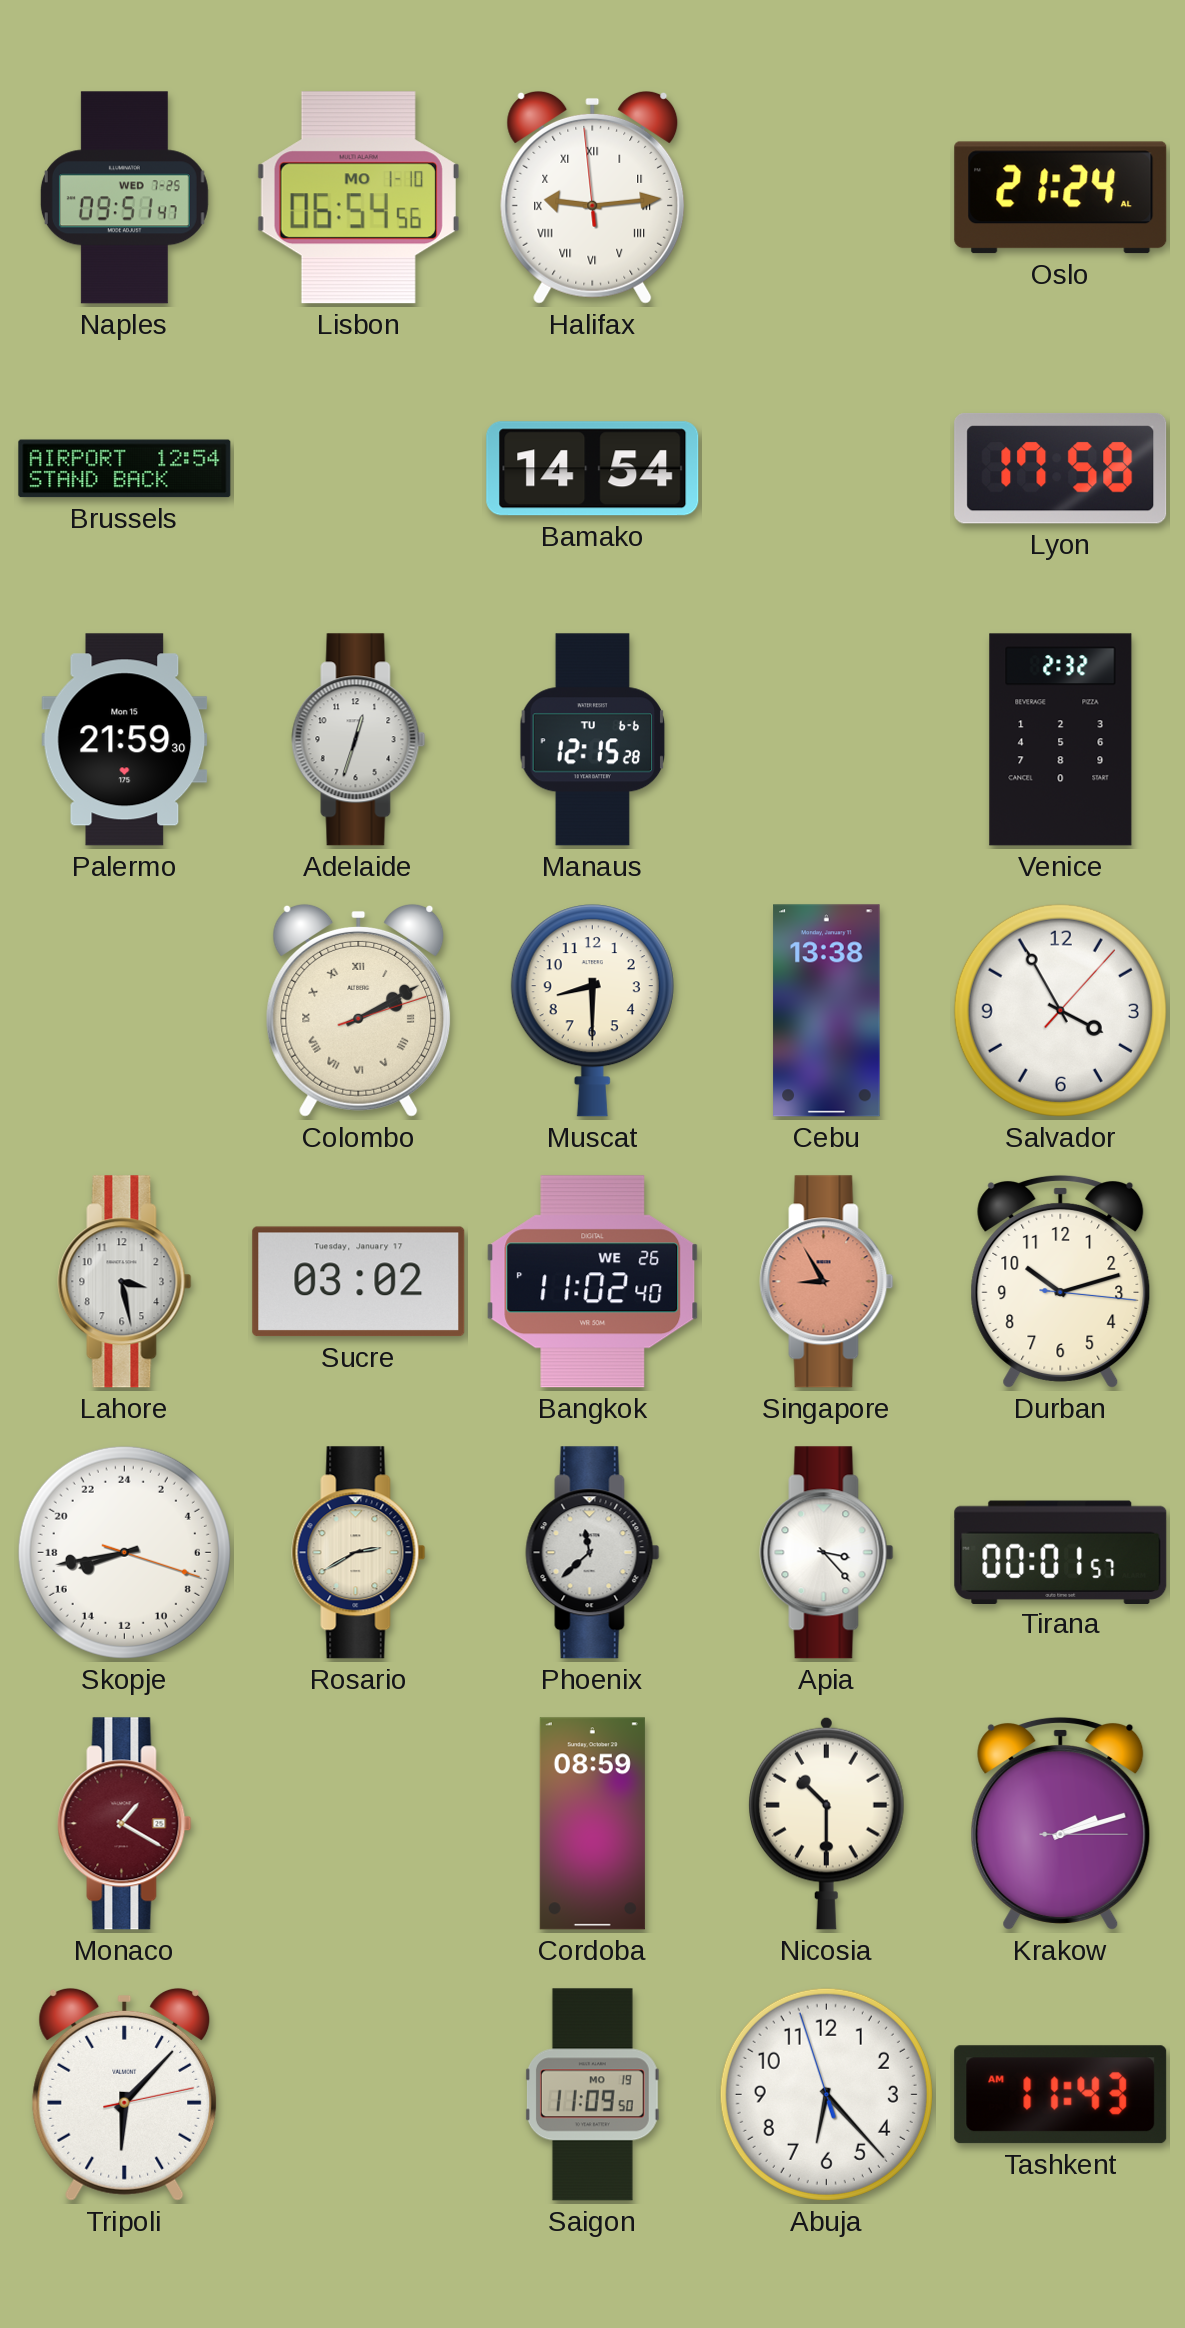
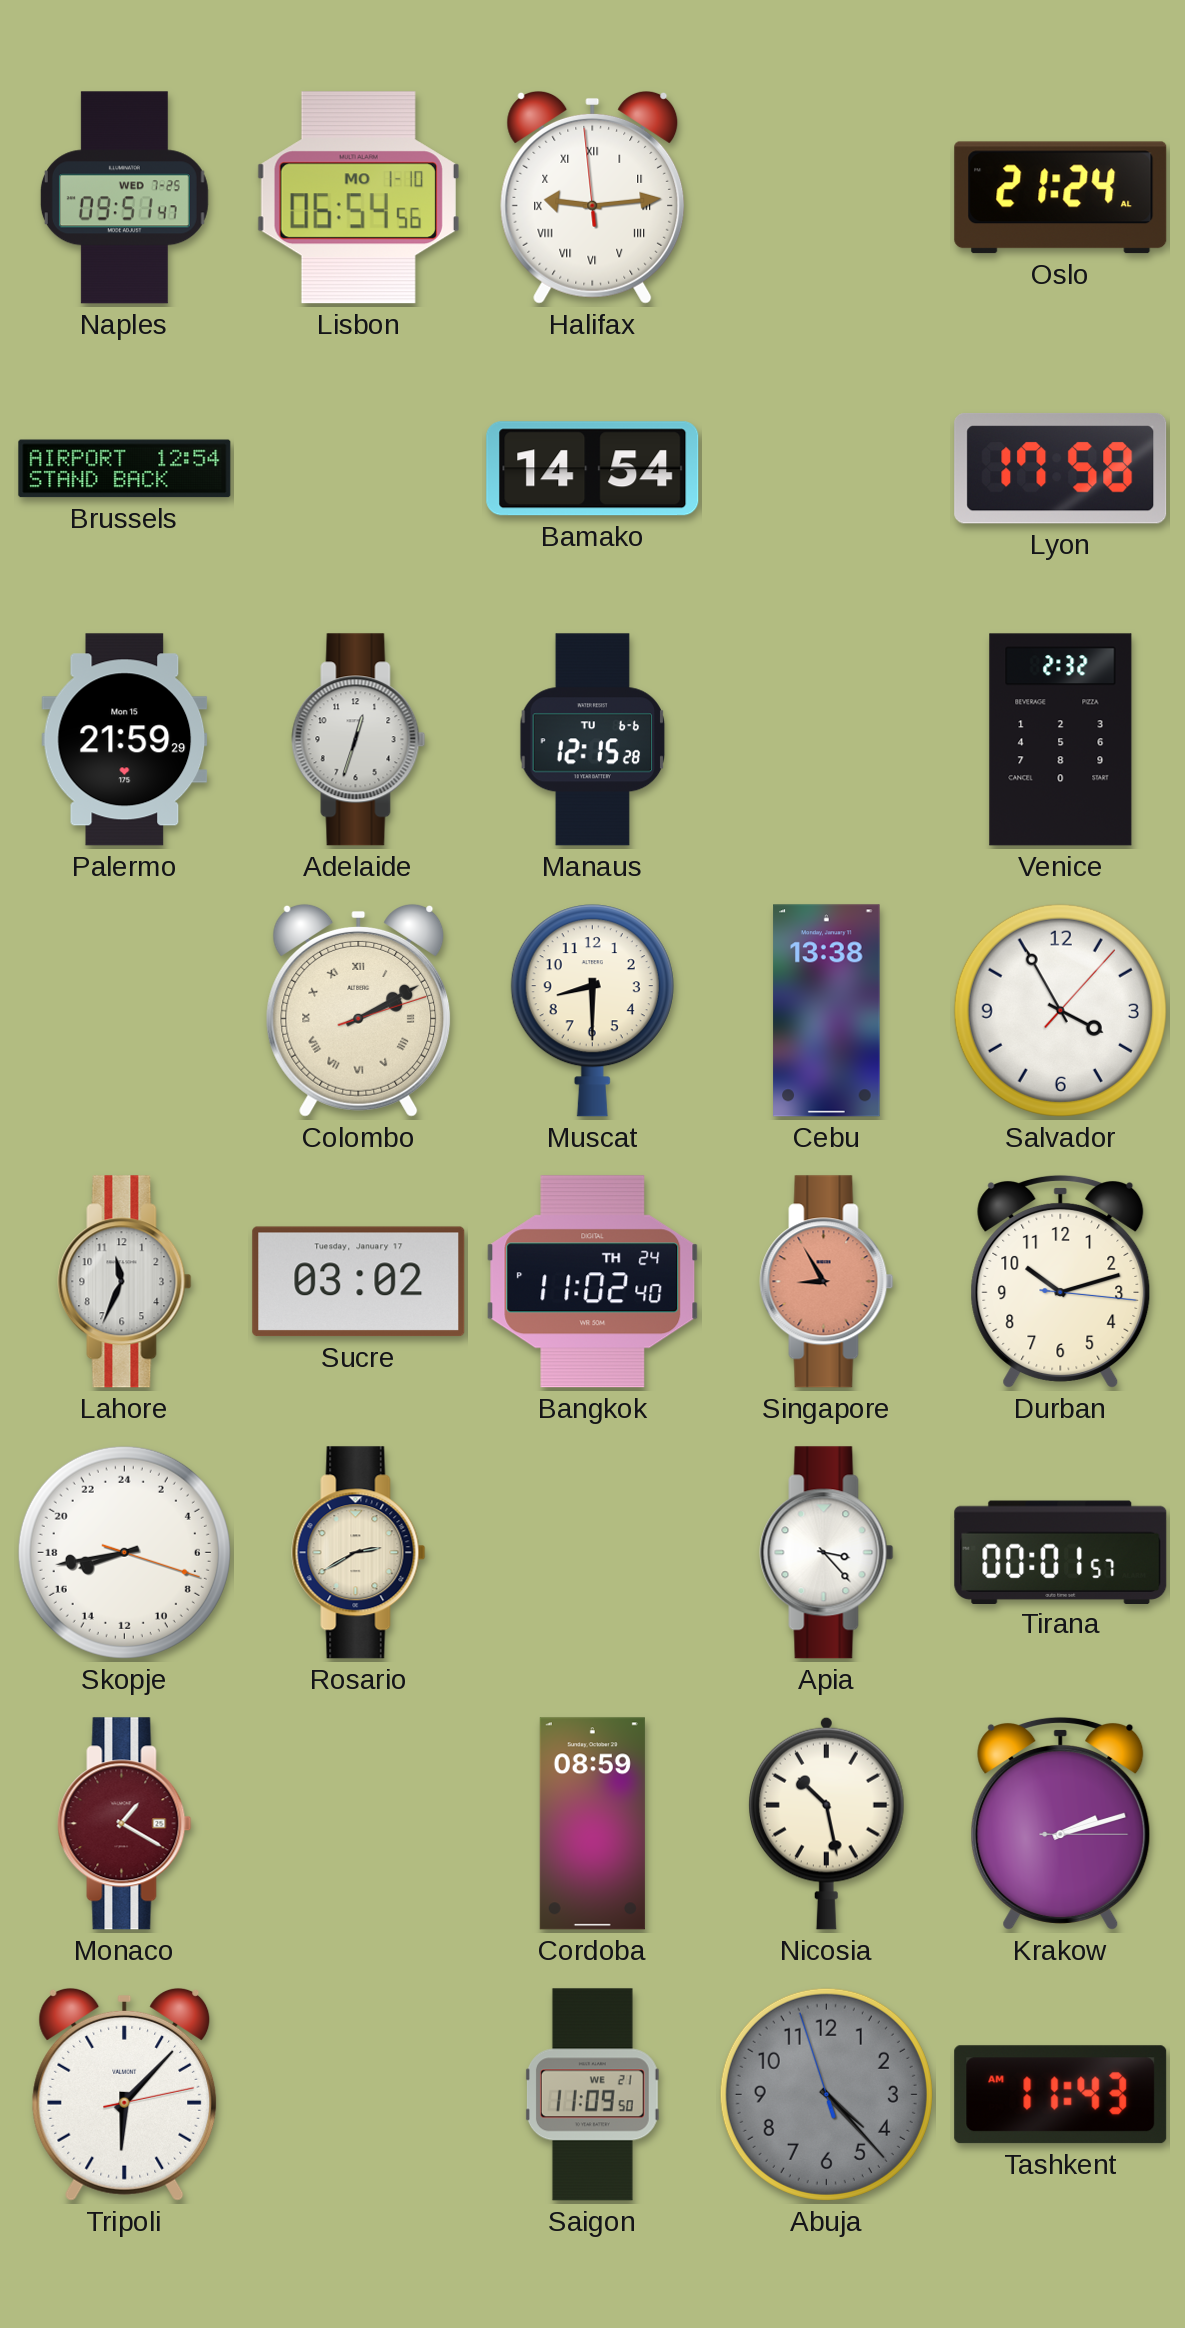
Palermo: 21:59:30 -> 21:59:29 (125, 740)
Lahore: 3:28 -> 11:34 (125, 1282)
Bangkok date: WE 26 -> TH 24 (593, 1282)
Phoenix: 11:38 -> none (593, 1553)
Nicosia: 10:30 -> 10:28 (826, 1823)
Saigon date: MO 19 -> WE 21 (592, 2095)
Abuja: 6:22 -> 4:22 (826, 2094)
Abuja dial: white -> grey (826, 2094)
